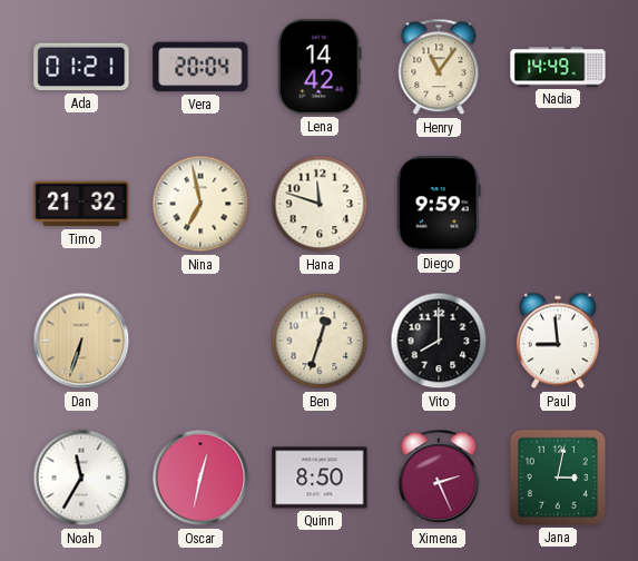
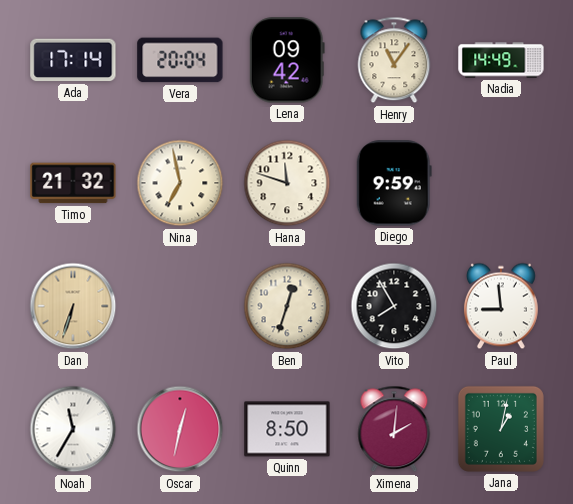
Ada: 01:21 -> 17:14 (73, 60)
Lena: 14:42 -> 09:42 (287, 60)
Vito: 8:00 -> 7:55 (394, 306)
Ximena: 2:26 -> 2:01 (394, 429)
Jana: 3:02 -> 1:02 (501, 429)
